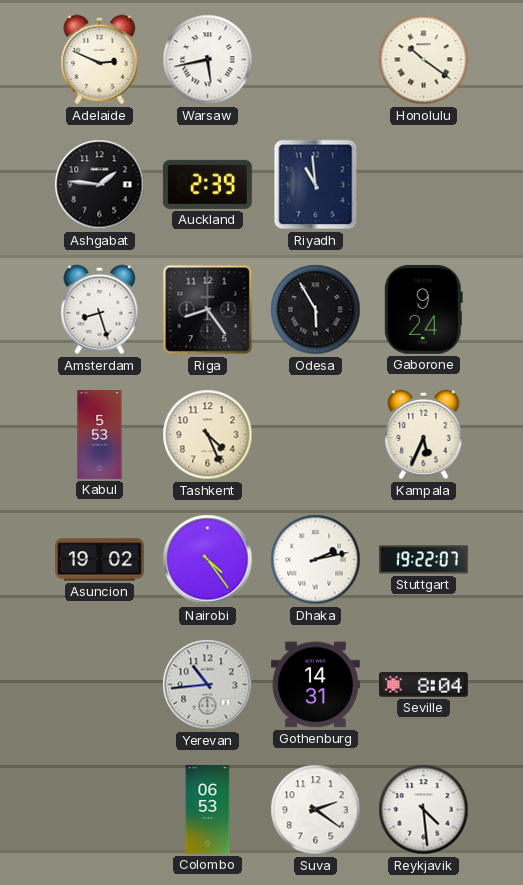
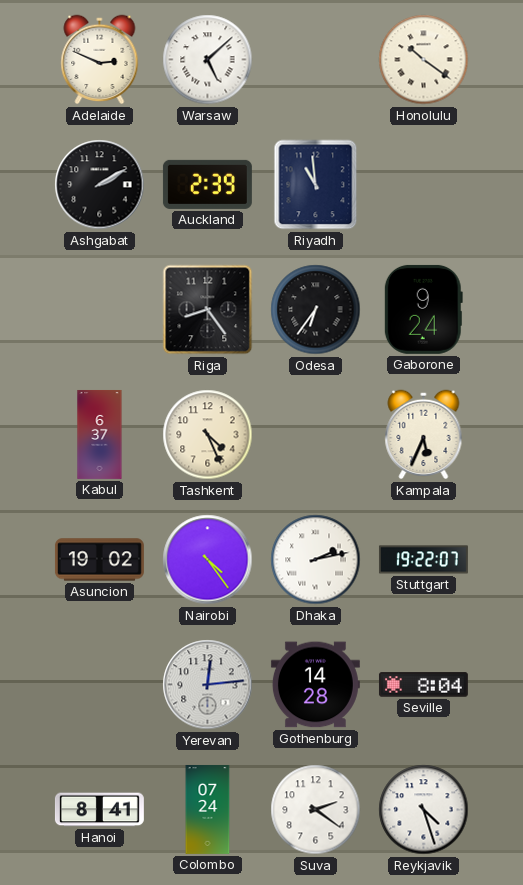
Warsaw: 5:43 -> 5:08 (208, 60)
Ashgabat: 1:46 -> 2:10 (100, 185)
Amsterdam: 8:27 -> none (100, 310)
Odesa: 5:55 -> 6:36 (316, 310)
Kabul: 5:53 -> 6:37 (100, 434)
Yerevan: 10:44 -> 12:14 (208, 685)
Gothenburg: 14:31 -> 14:28 (315, 685)
Hanoi: none -> 8:41 (99, 810)
Colombo: 06:53 -> 07:24 (208, 809)
Reykjavik: 4:29 -> 4:27 (424, 810)
